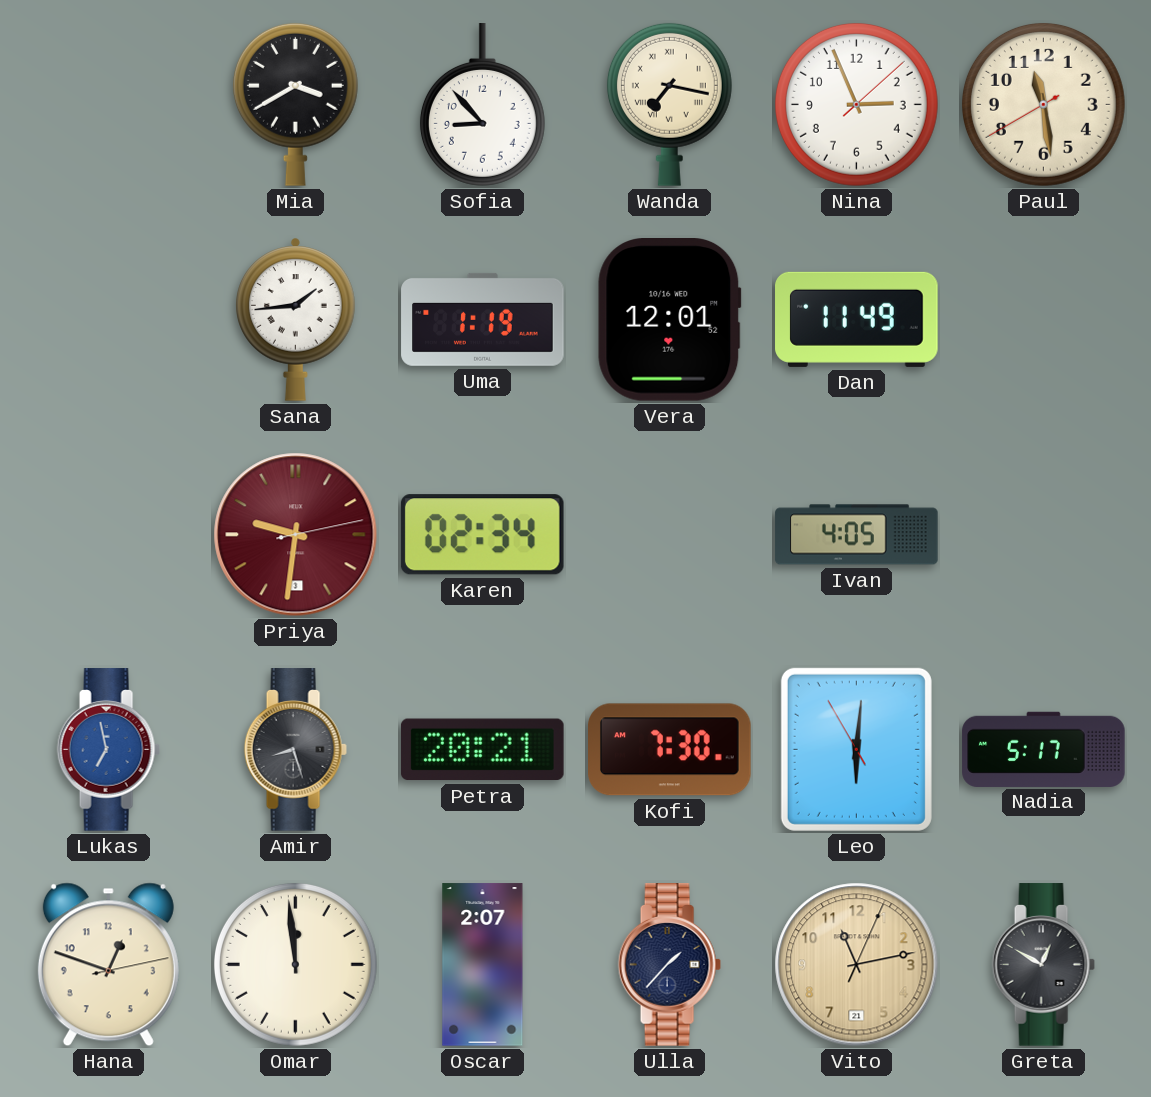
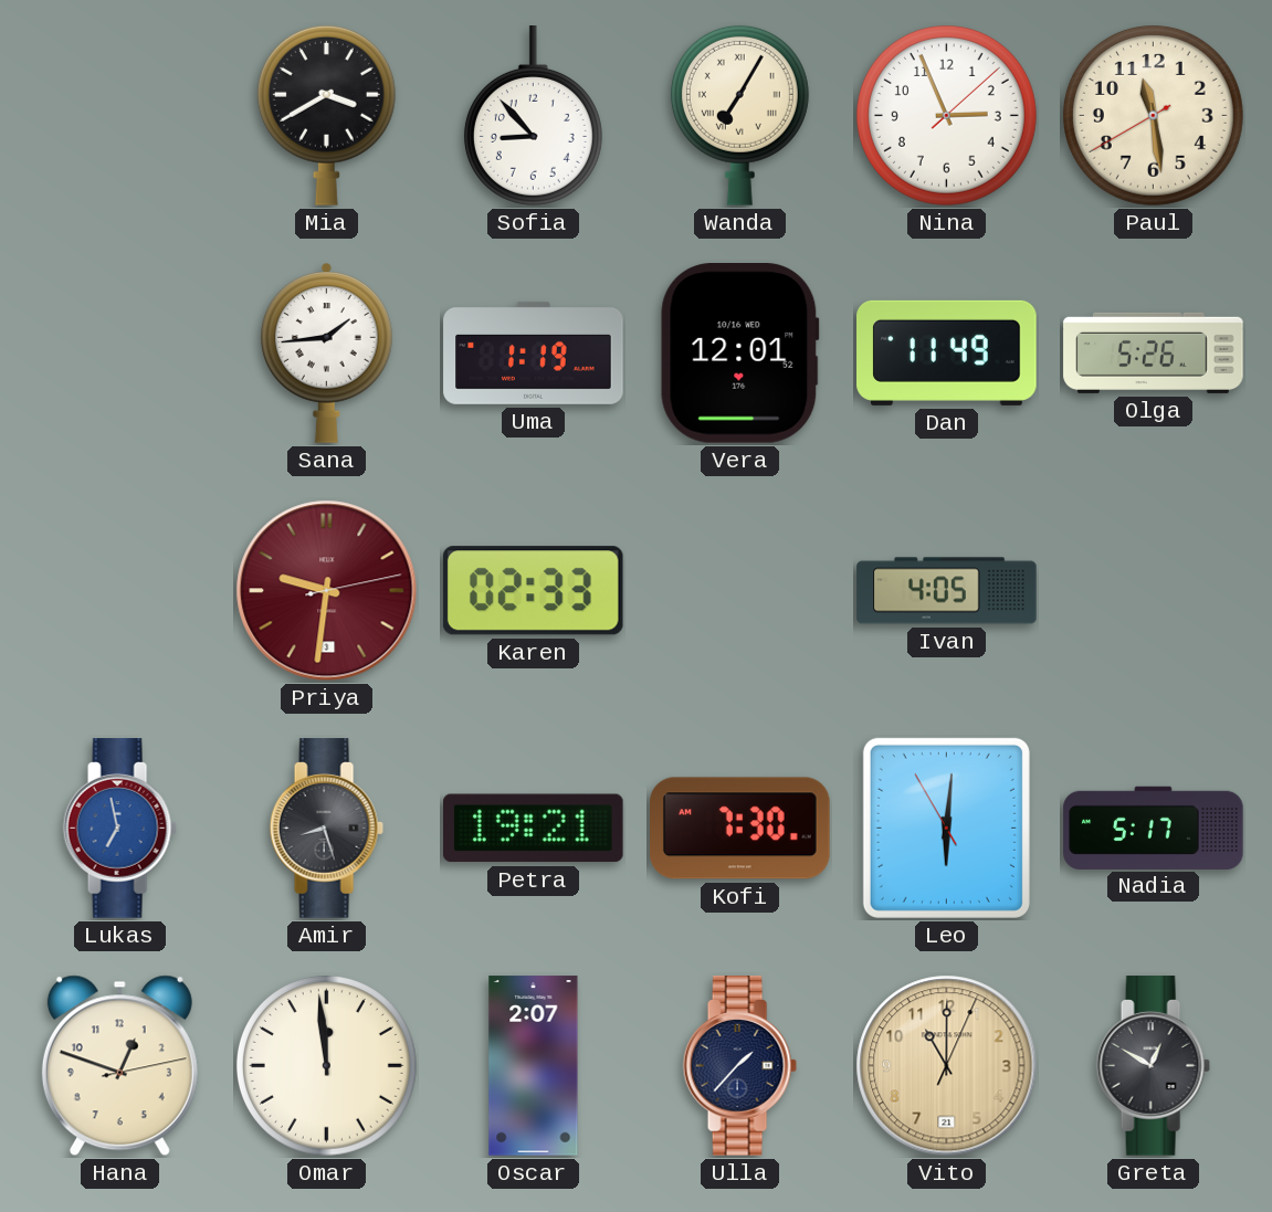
Wanda: 7:17 -> 7:05 (739, 115)
Olga: none -> 5:26 (1154, 352)
Karen: 02:34 -> 02:33 (533, 591)
Petra: 20:21 -> 19:21 (533, 829)
Vito: 11:13 -> 11:00 (947, 1066)
